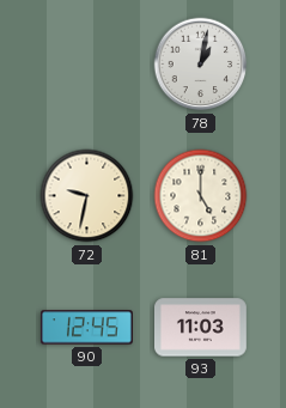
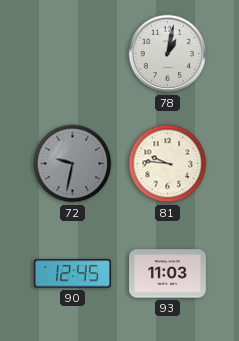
72 dial: cream -> grey (73, 164)
81: 5:00 -> 9:46 (168, 164)
